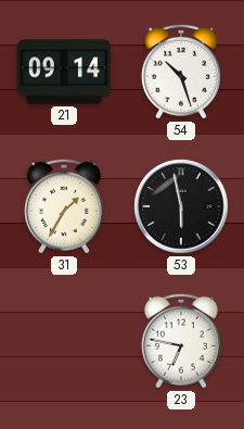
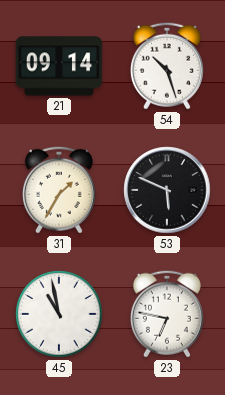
53: 5:58 -> 5:49 (167, 190)
45: none -> 10:58 (59, 314)
